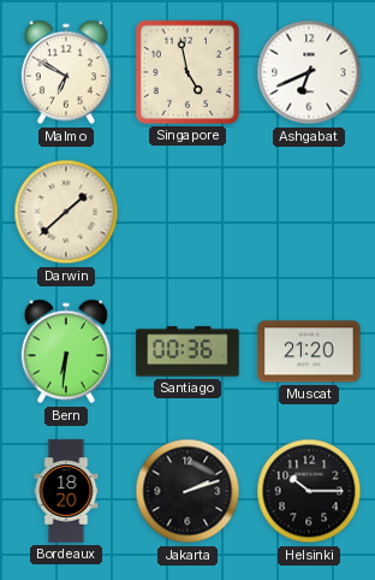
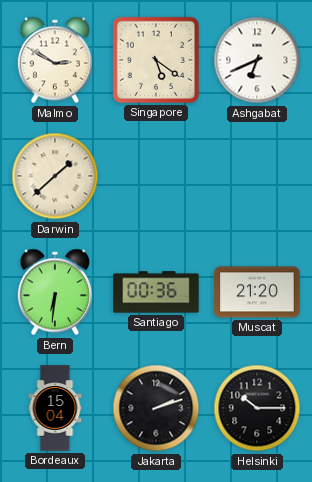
Malmo: 6:50 -> 2:50 (55, 60)
Singapore: 4:58 -> 5:21 (156, 60)
Bordeaux: 18:20 -> 15:04 (55, 408)
